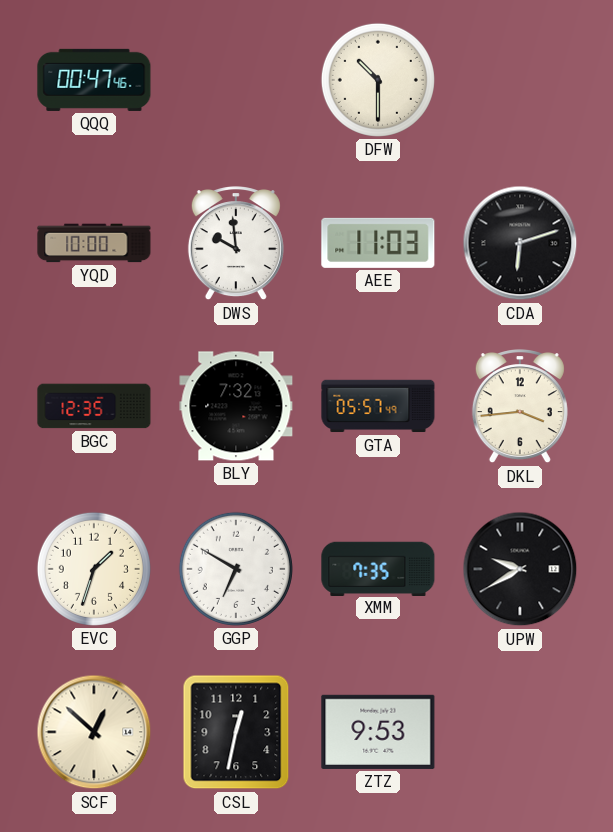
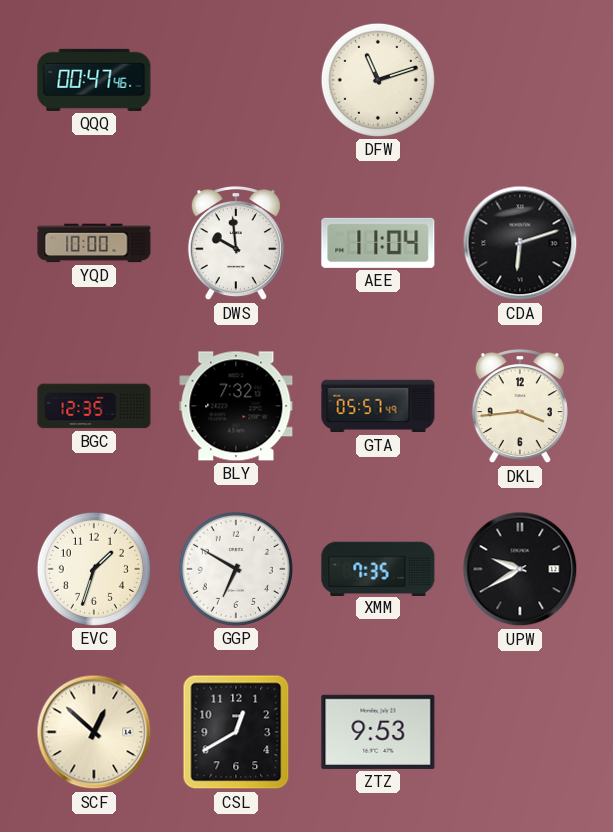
DFW: 10:30 -> 11:12 (378, 80)
AEE: 11:03 -> 11:04 (378, 243)
CSL: 12:32 -> 12:40 (236, 732)
